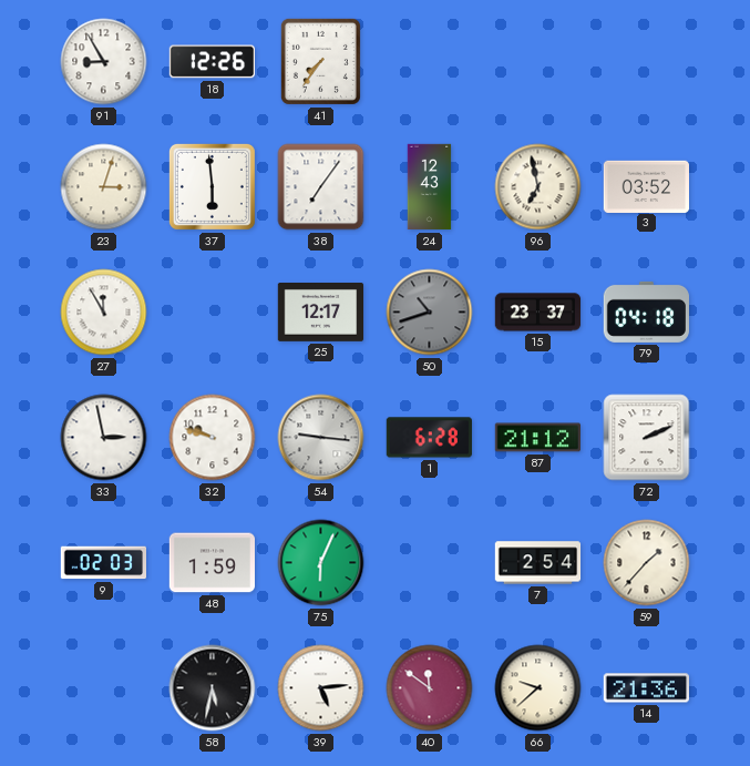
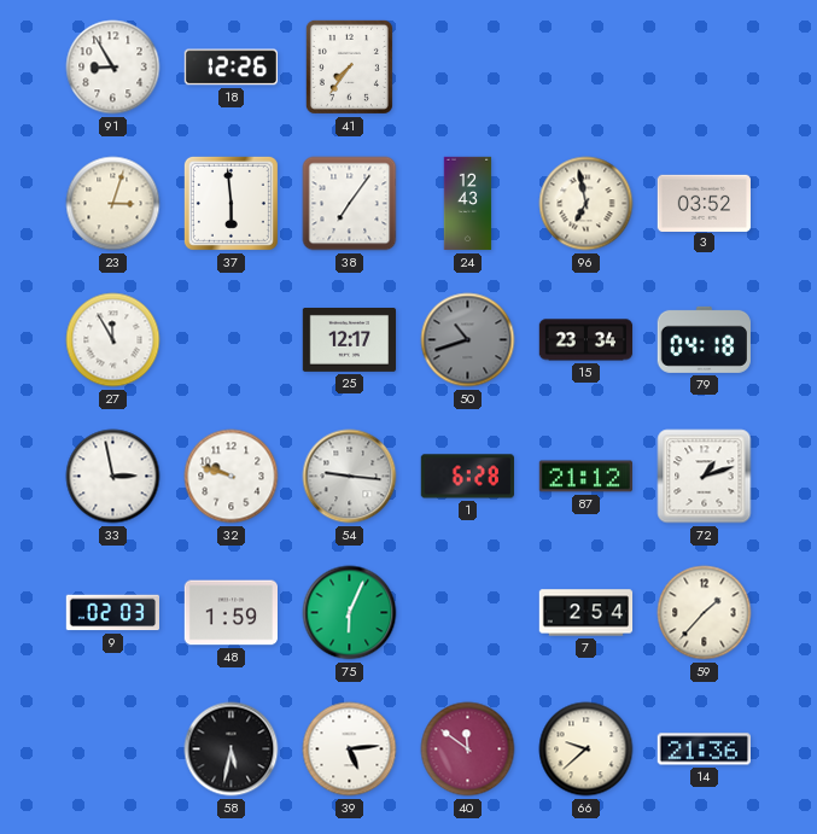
15: 23:37 -> 23:34 (587, 340)
72: 2:11 -> 1:12 (705, 477)
